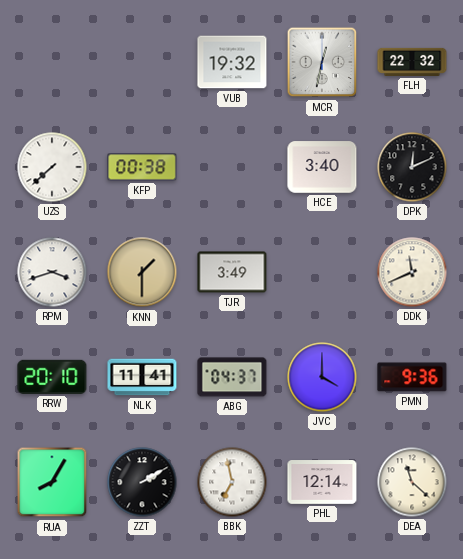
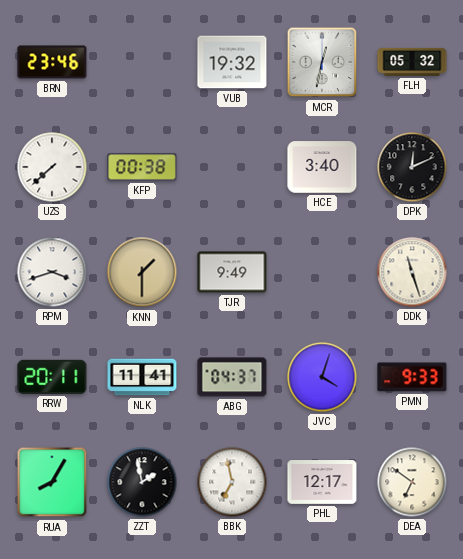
BRN: none -> 23:46 (52, 62)
FLH: 22:32 -> 05:32 (412, 62)
TJR: 3:49 -> 9:49 (232, 272)
DDK: 11:41 -> 11:27 (412, 272)
RRW: 20:10 -> 20:11 (52, 377)
JVC: 4:00 -> 4:03 (322, 377)
PMN: 9:36 -> 9:33 (412, 377)
ZZT: 2:10 -> 1:58 (142, 482)
PHL: 12:14 -> 12:17 (322, 482)
DEA: 11:22 -> 6:51 (412, 482)
